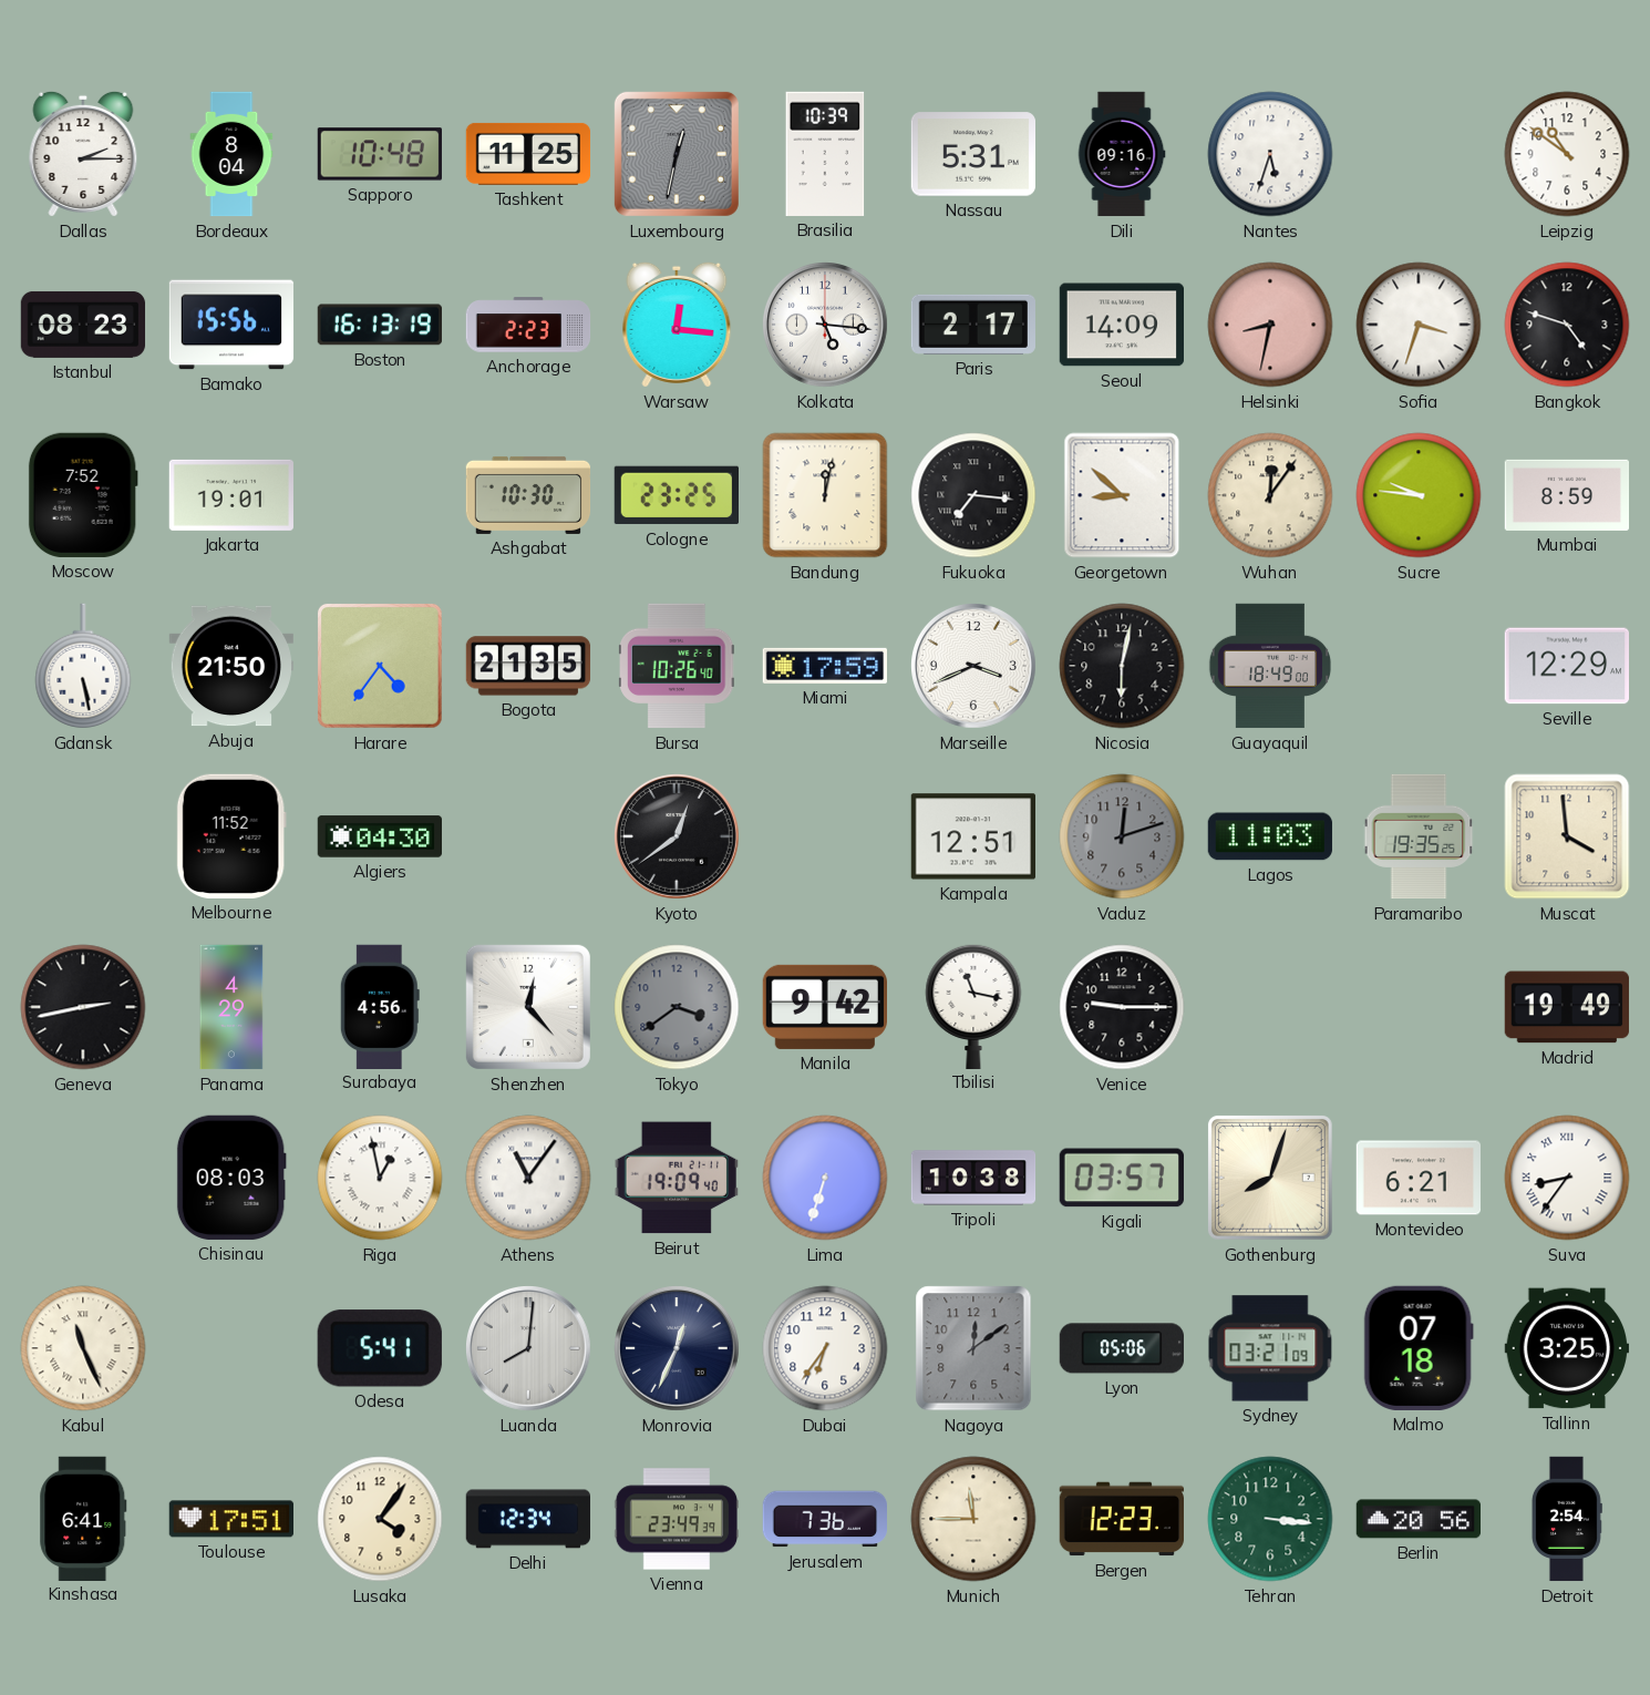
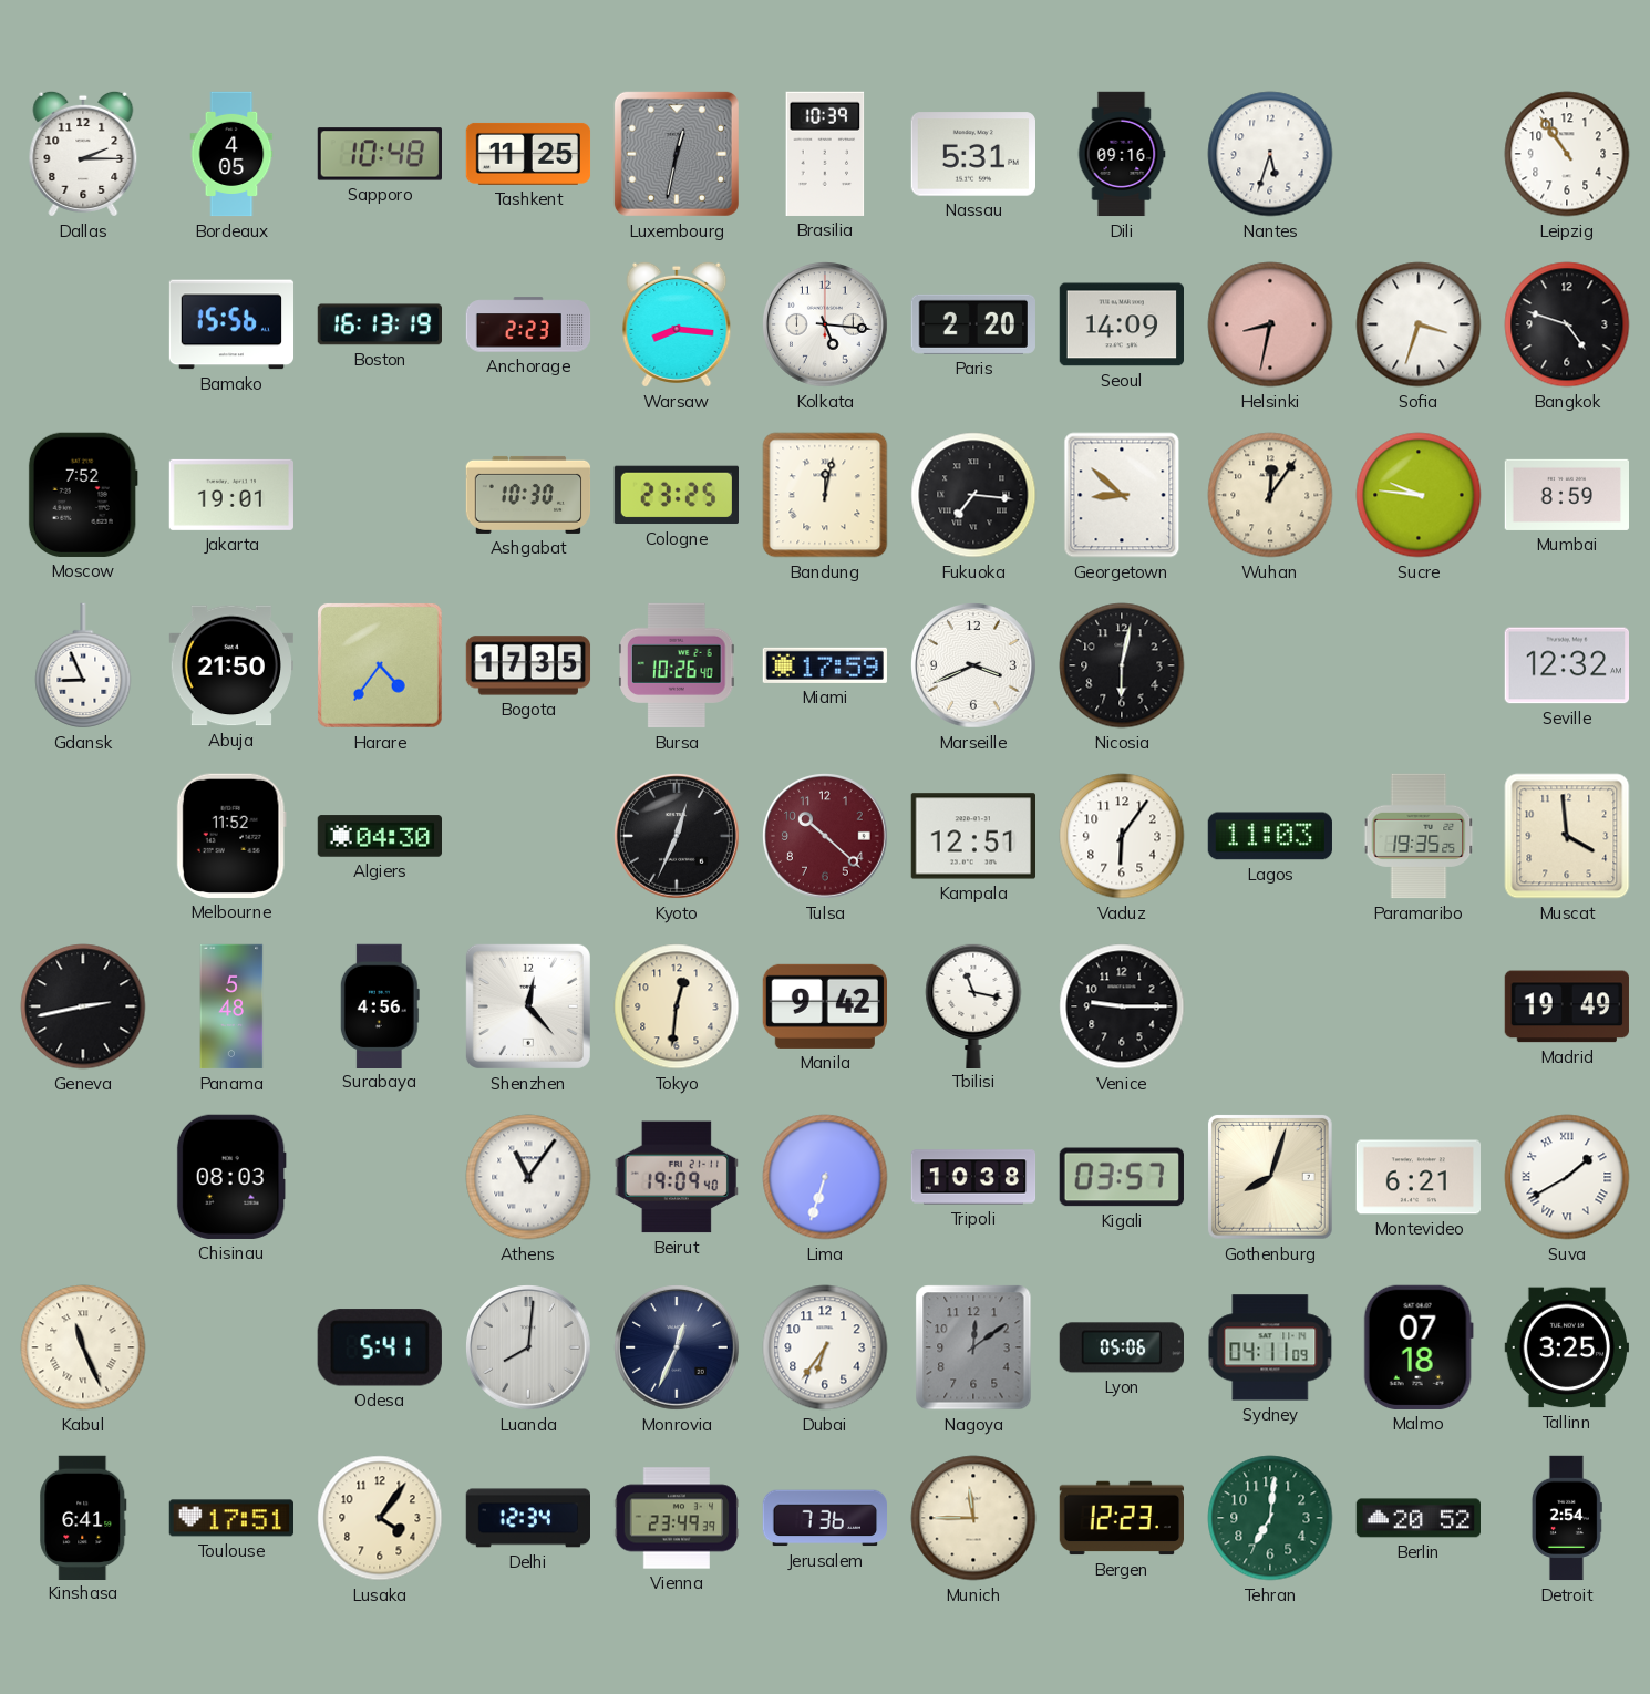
Bordeaux: 8:04 -> 4:05 (231, 154)
Leipzig: 10:51 -> 10:54 (1567, 154)
Istanbul: 08:23 -> none (83, 325)
Warsaw: 12:16 -> 8:16 (677, 324)
Paris: 2:17 -> 2:20 (973, 324)
Gdansk: 5:28 -> 8:56 (83, 665)
Bogota: 21:35 -> 17:35 (528, 665)
Guayaquil: 18:49 -> none (1270, 666)
Seville: 12:29 -> 12:32 (1566, 665)
Kyoto: 12:39 -> 12:34 (678, 837)
Tulsa: none -> 10:22 (826, 837)
Vaduz: 12:12 -> 6:06 (1122, 836)
Vaduz dial: grey -> white (1122, 836)
Panama: 4:29 -> 5:48 (231, 1006)
Tokyo: 3:39 -> 12:31 (677, 1006)
Tokyo dial: grey -> cream (677, 1006)
Riga: 12:58 -> none (380, 1178)
Suva: 8:36 -> 1:40 (1567, 1177)
Sydney: 03:21 -> 04:11 (1270, 1347)
Tehran: 3:16 -> 7:01 (1270, 1518)
Berlin: 20:56 -> 20:52 (1417, 1518)
